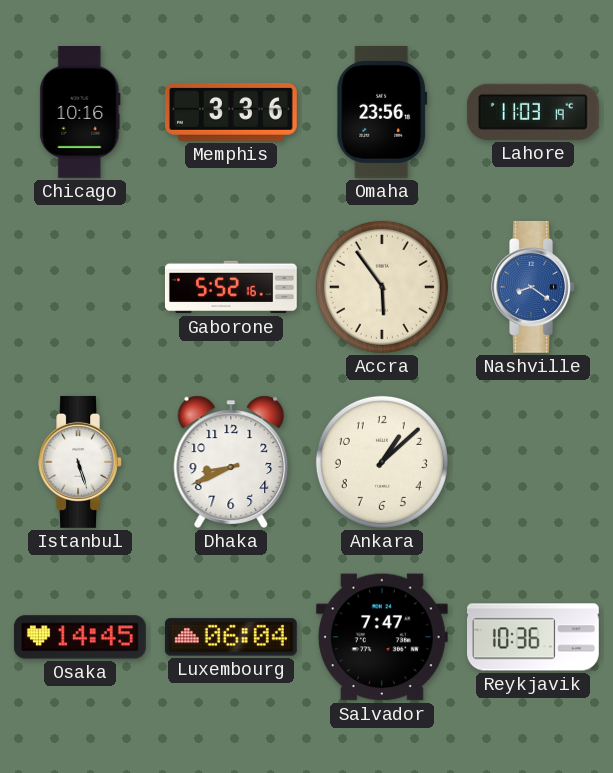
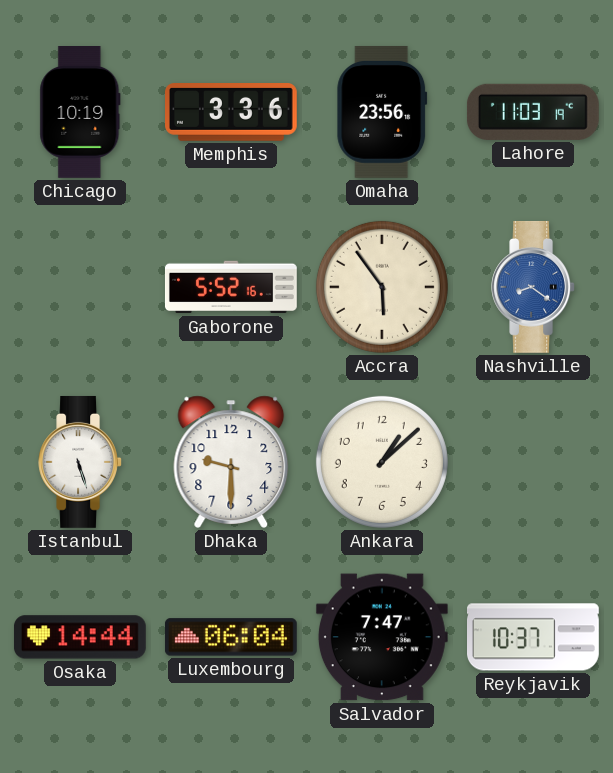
Chicago: 10:16 -> 10:19 (80, 113)
Dhaka: 8:41 -> 9:30 (231, 462)
Osaka: 14:45 -> 14:44 (80, 637)
Reykjavik: 10:36 -> 10:37 (534, 637)
